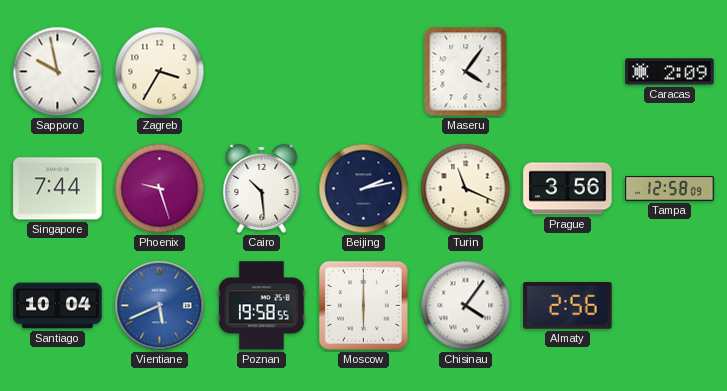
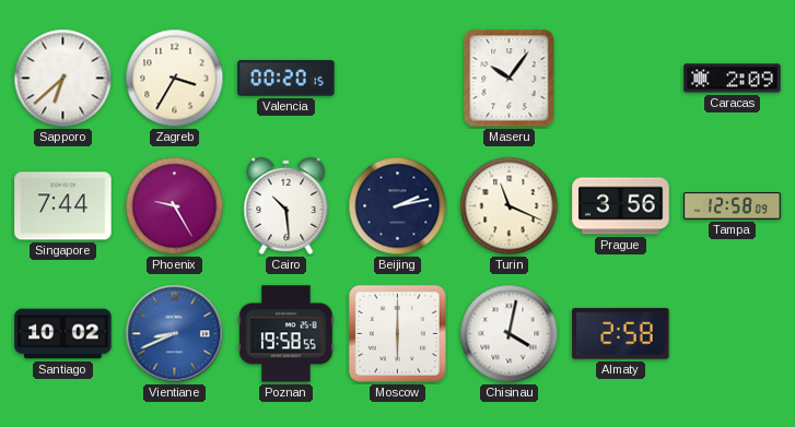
Sapporo: 9:58 -> 6:38 (63, 79)
Valencia: none -> 00:20 (287, 79)
Maseru: 4:06 -> 10:06 (510, 79)
Phoenix: 9:27 -> 9:25 (175, 206)
Santiago: 10:04 -> 10:02 (63, 334)
Vientiane: 5:41 -> 8:41 (175, 334)
Chisinau: 4:06 -> 4:02 (510, 334)
Almaty: 2:56 -> 2:58 (621, 334)
